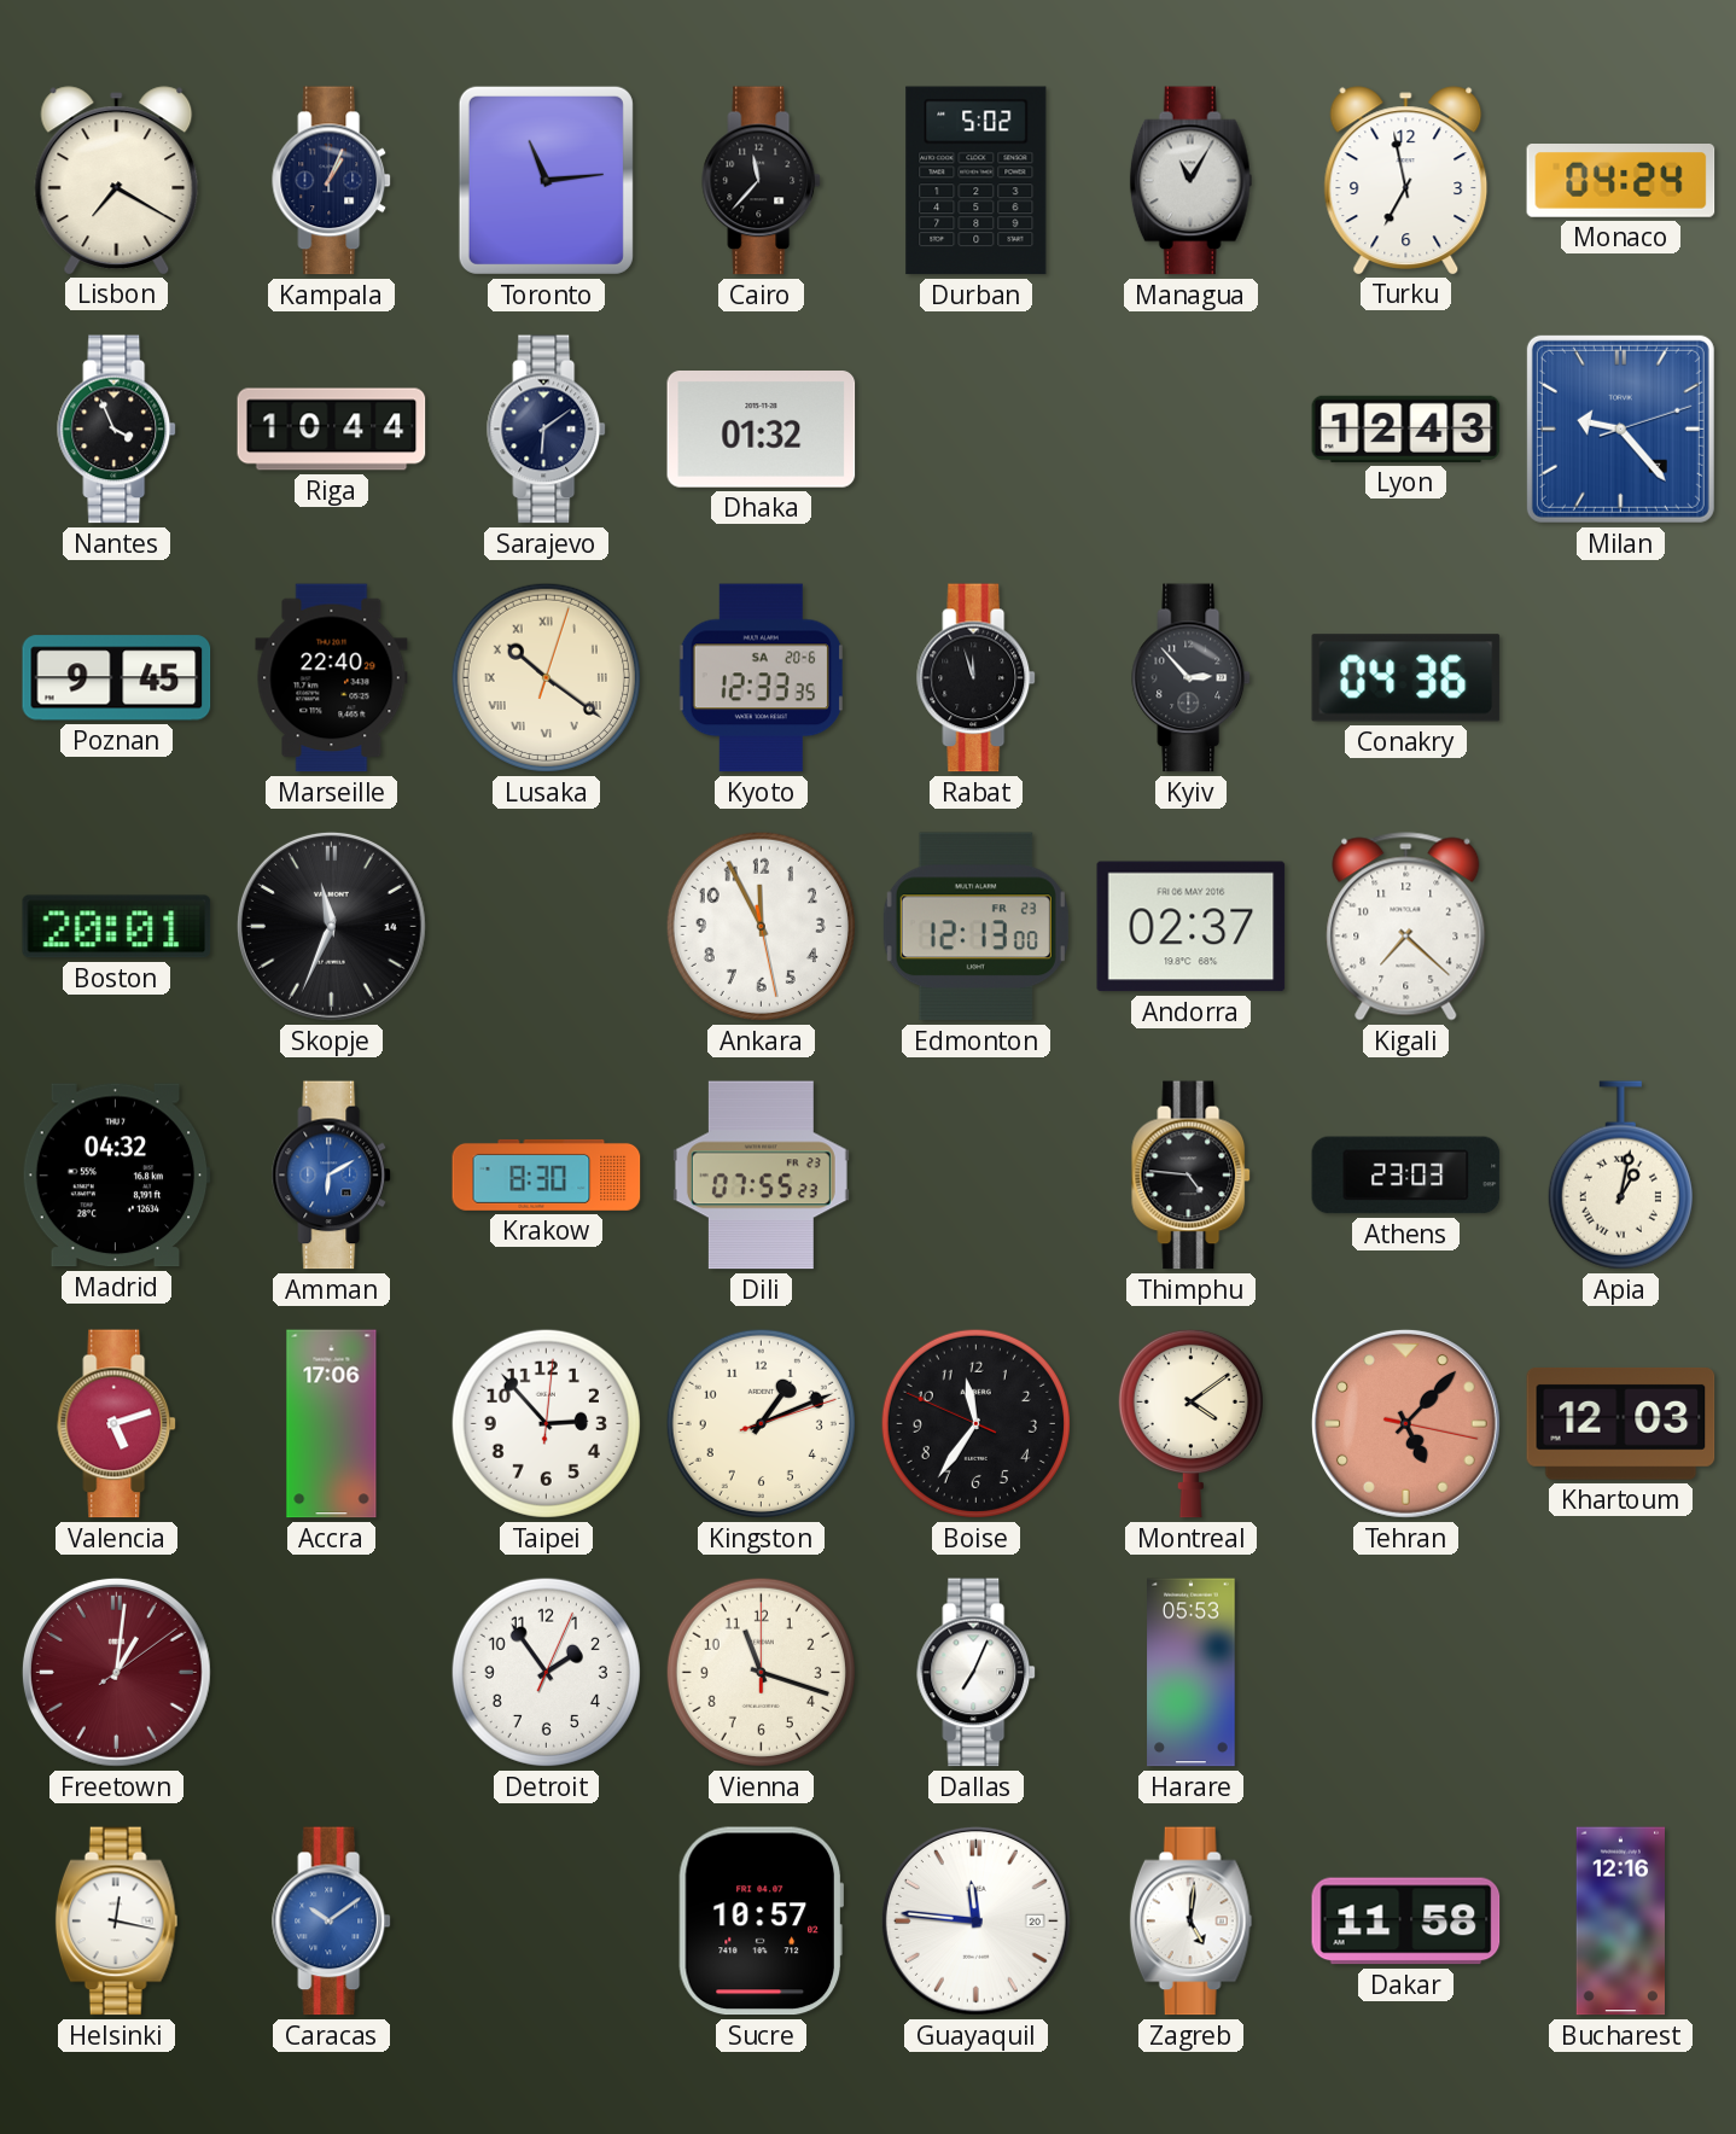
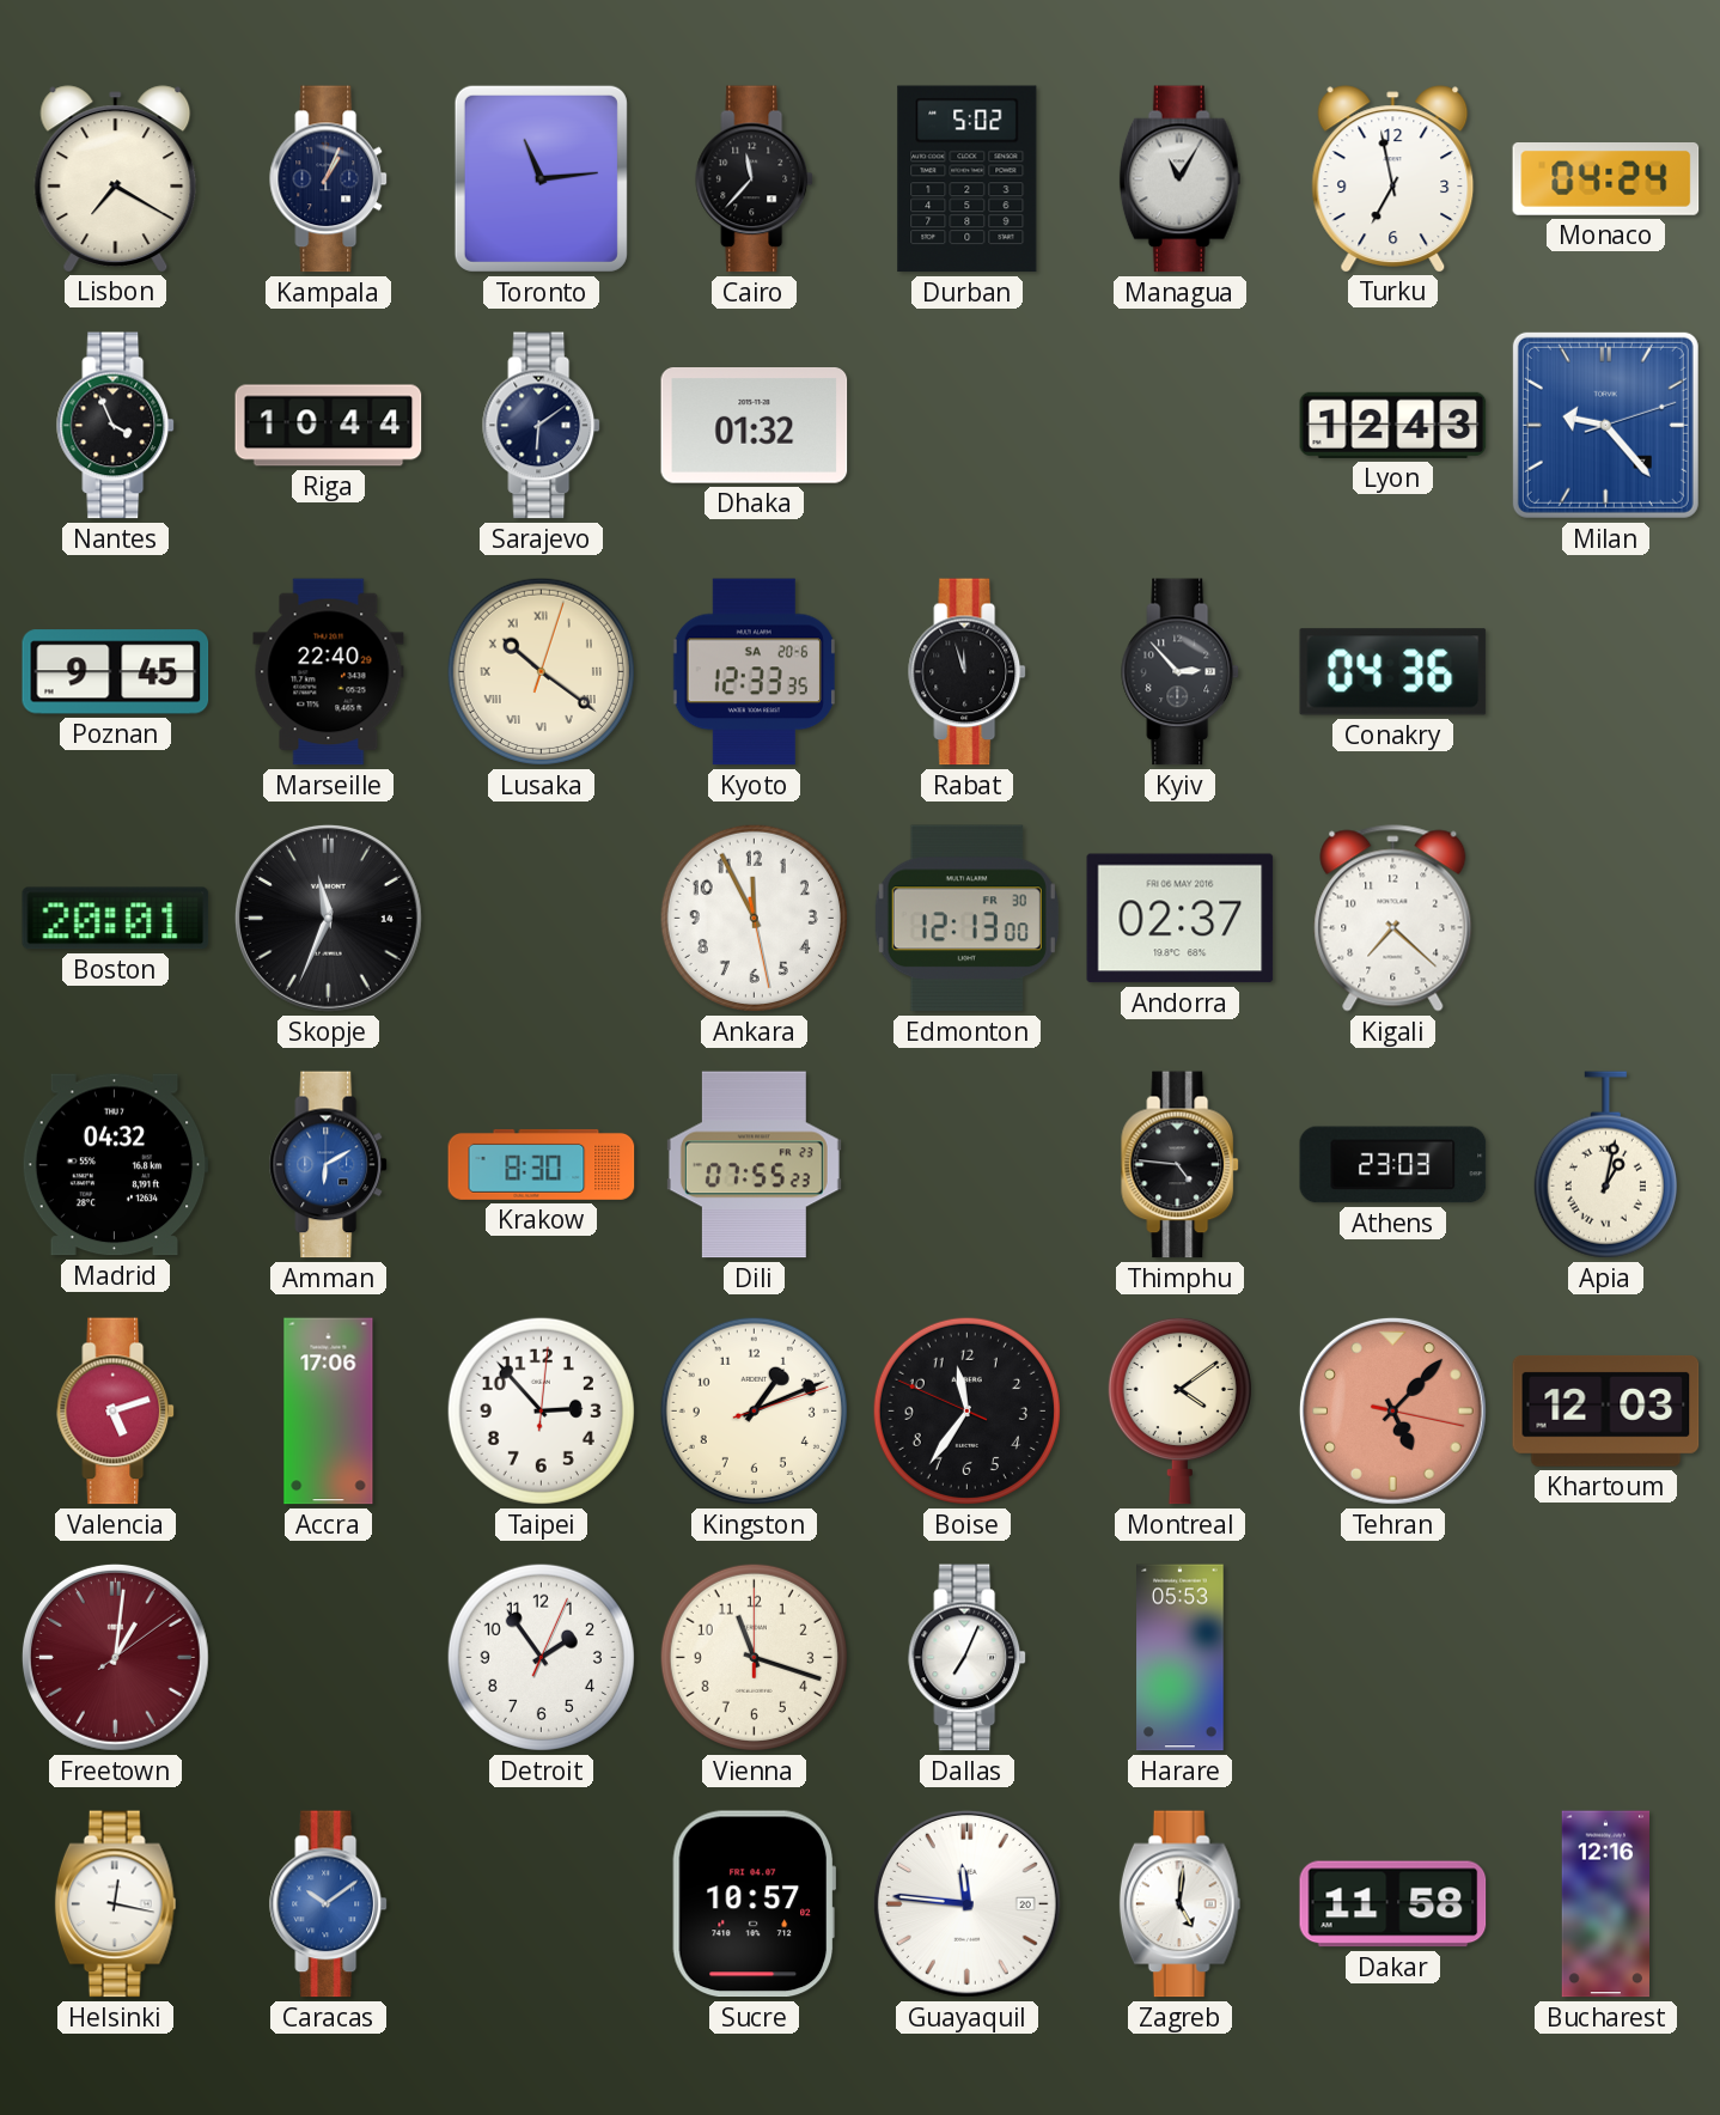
Edmonton date: FR 23 -> FR 30 (966, 919)
